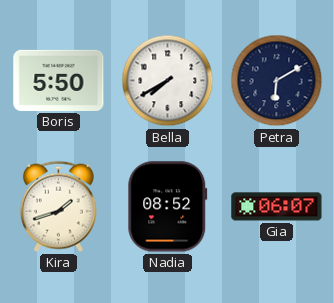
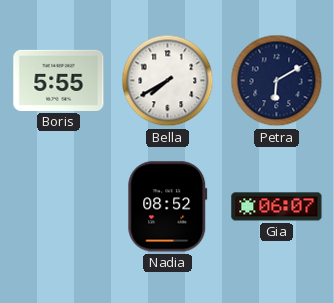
Boris: 5:50 -> 5:55 (59, 80)
Kira: 1:42 -> none (58, 206)
